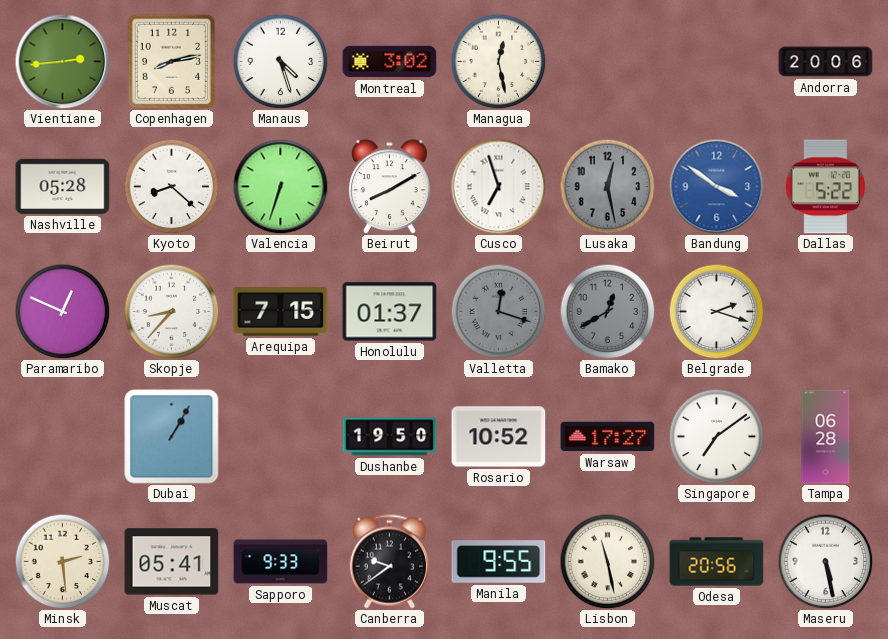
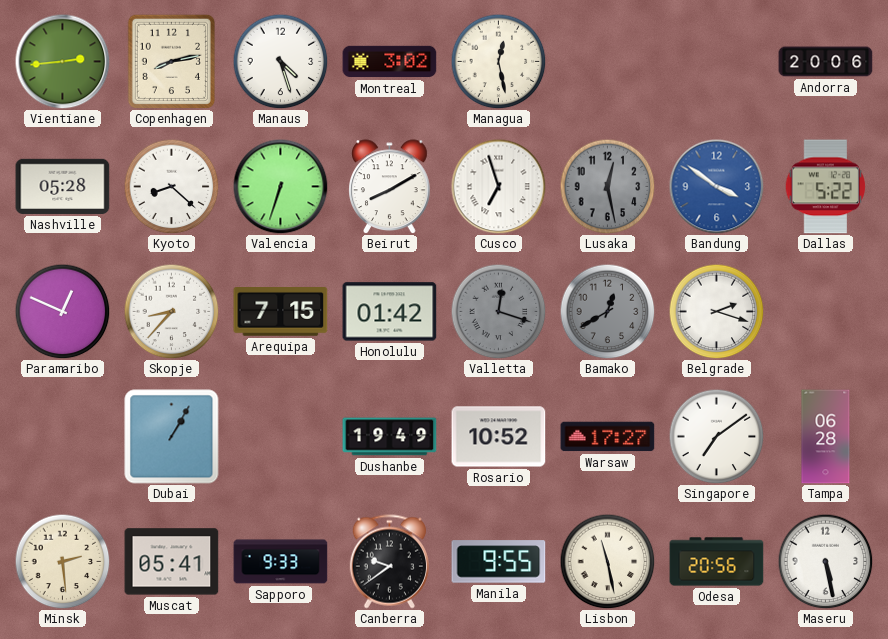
Honolulu: 01:37 -> 01:42 (390, 312)
Dushanbe: 19:50 -> 19:49 (390, 437)
